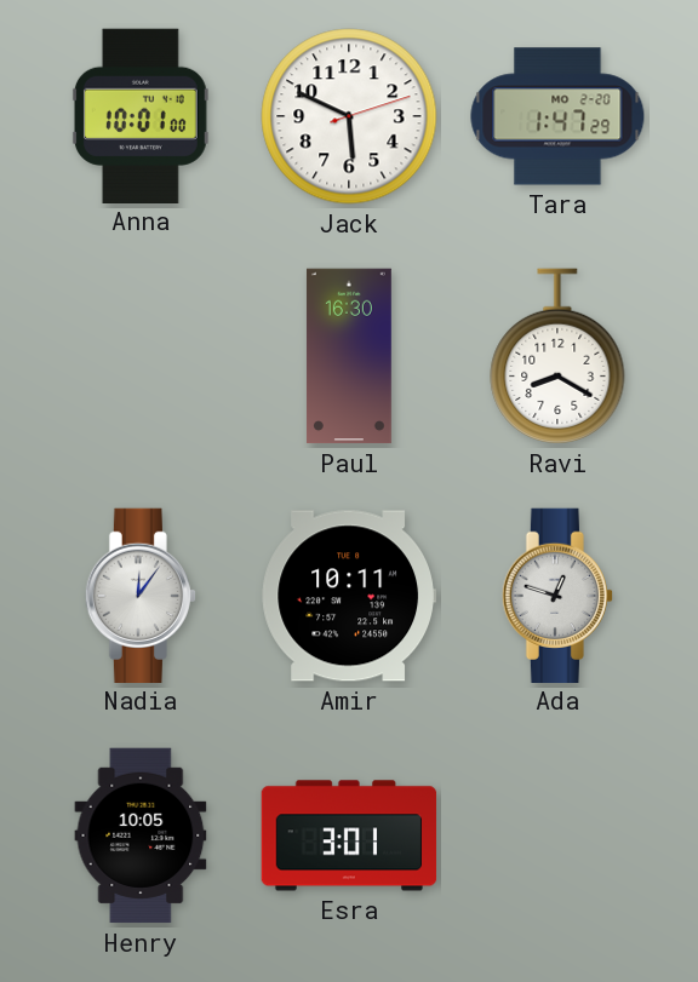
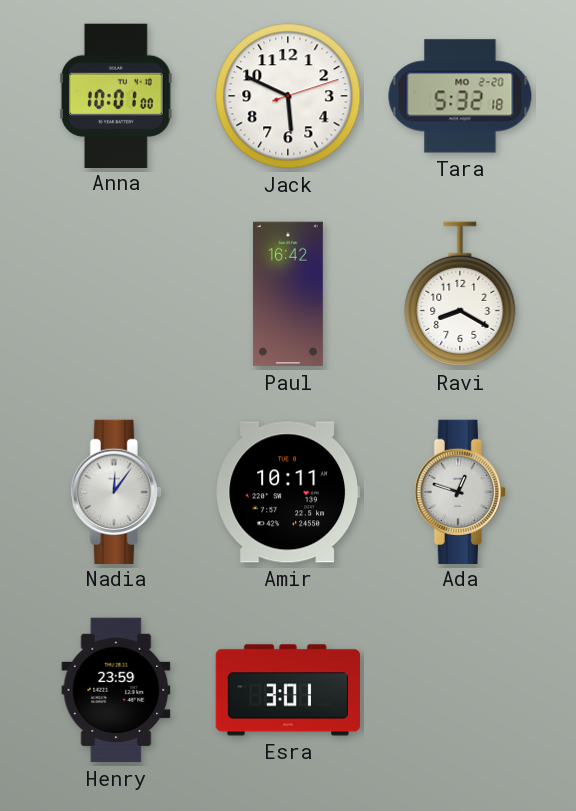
Tara: 1:47 -> 5:32 (460, 96)
Paul: 16:30 -> 16:42 (288, 294)
Henry: 10:05 -> 23:59 (116, 690)
